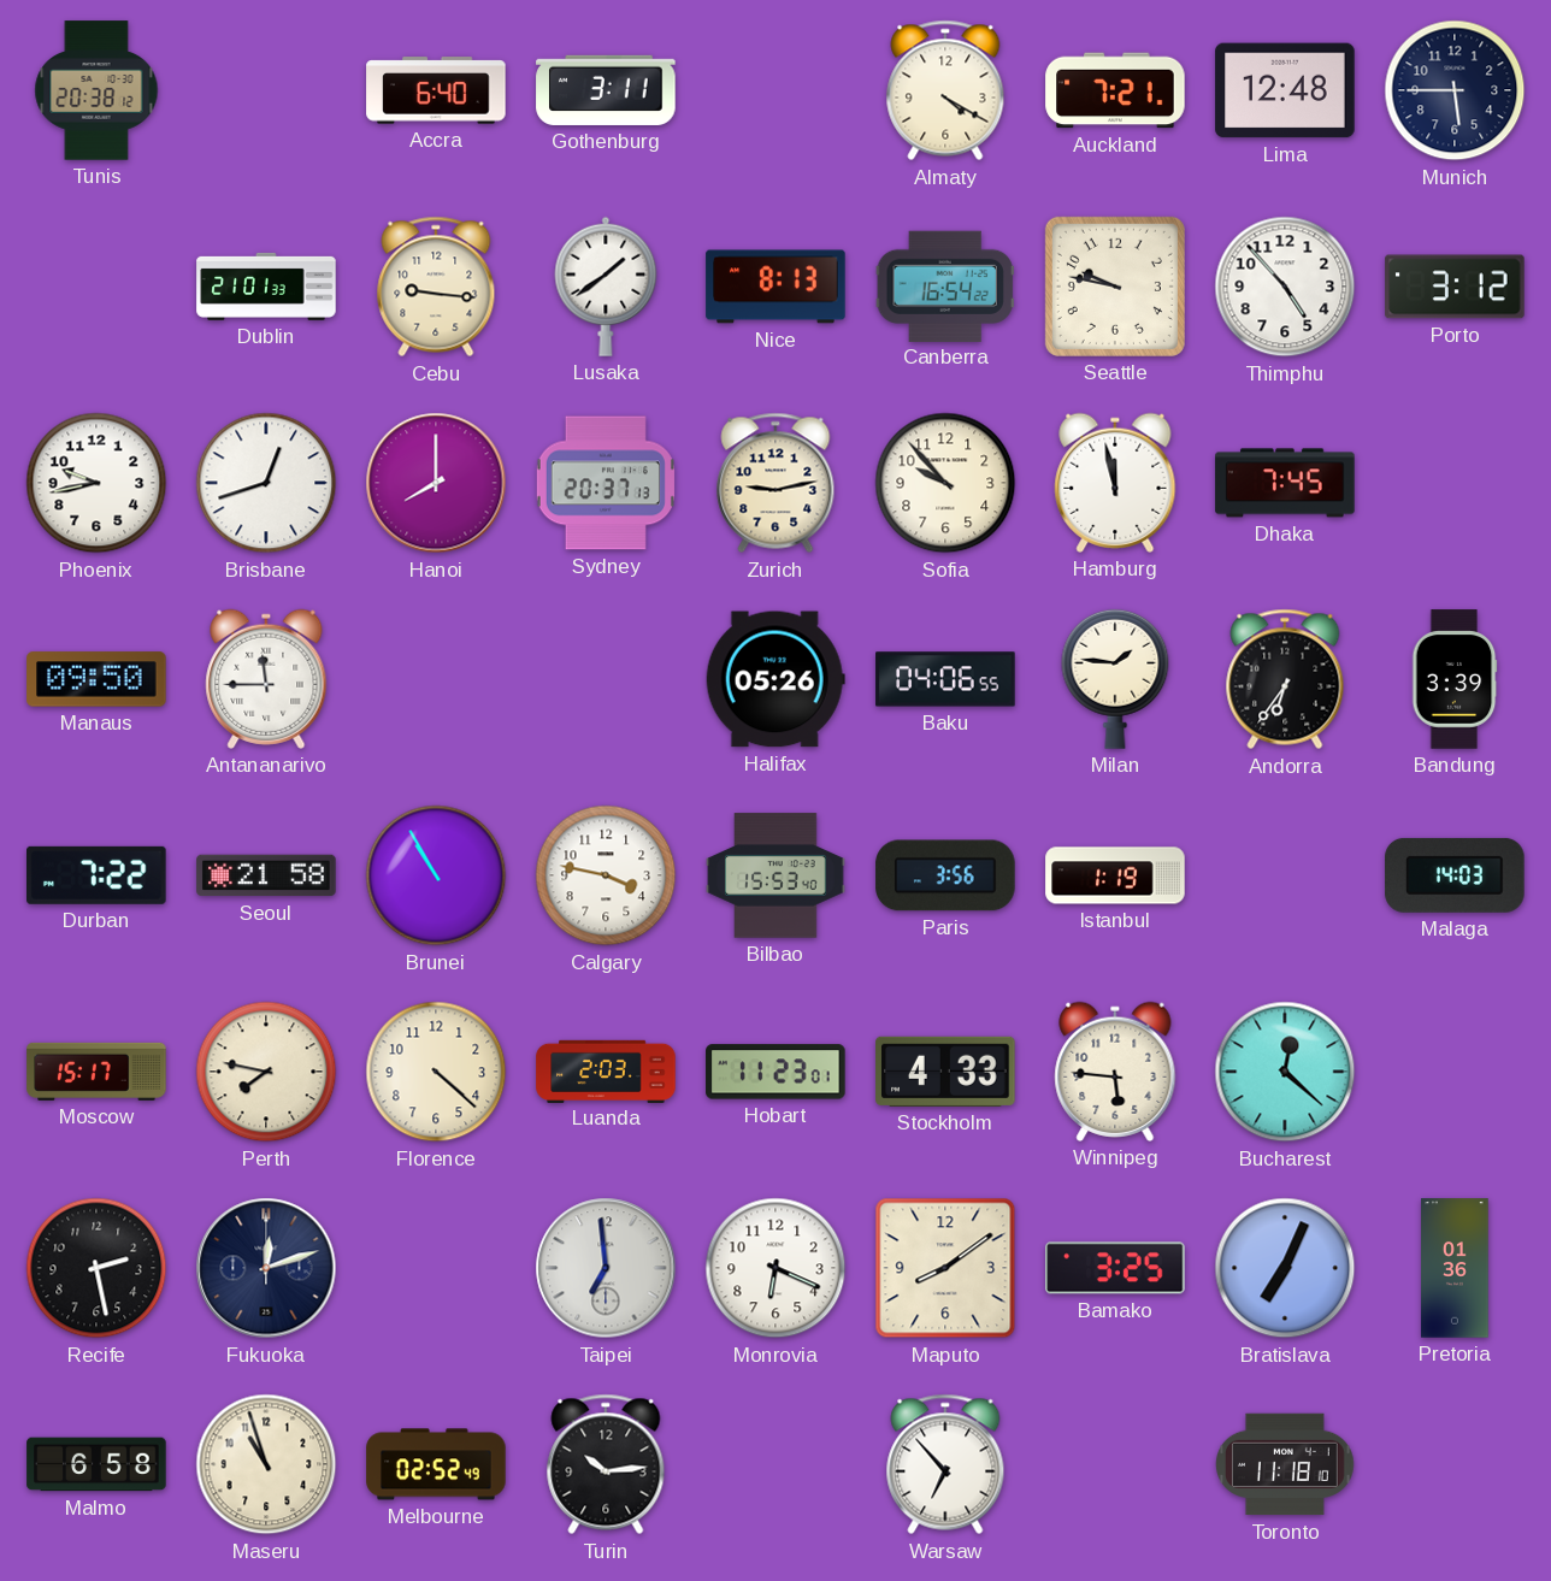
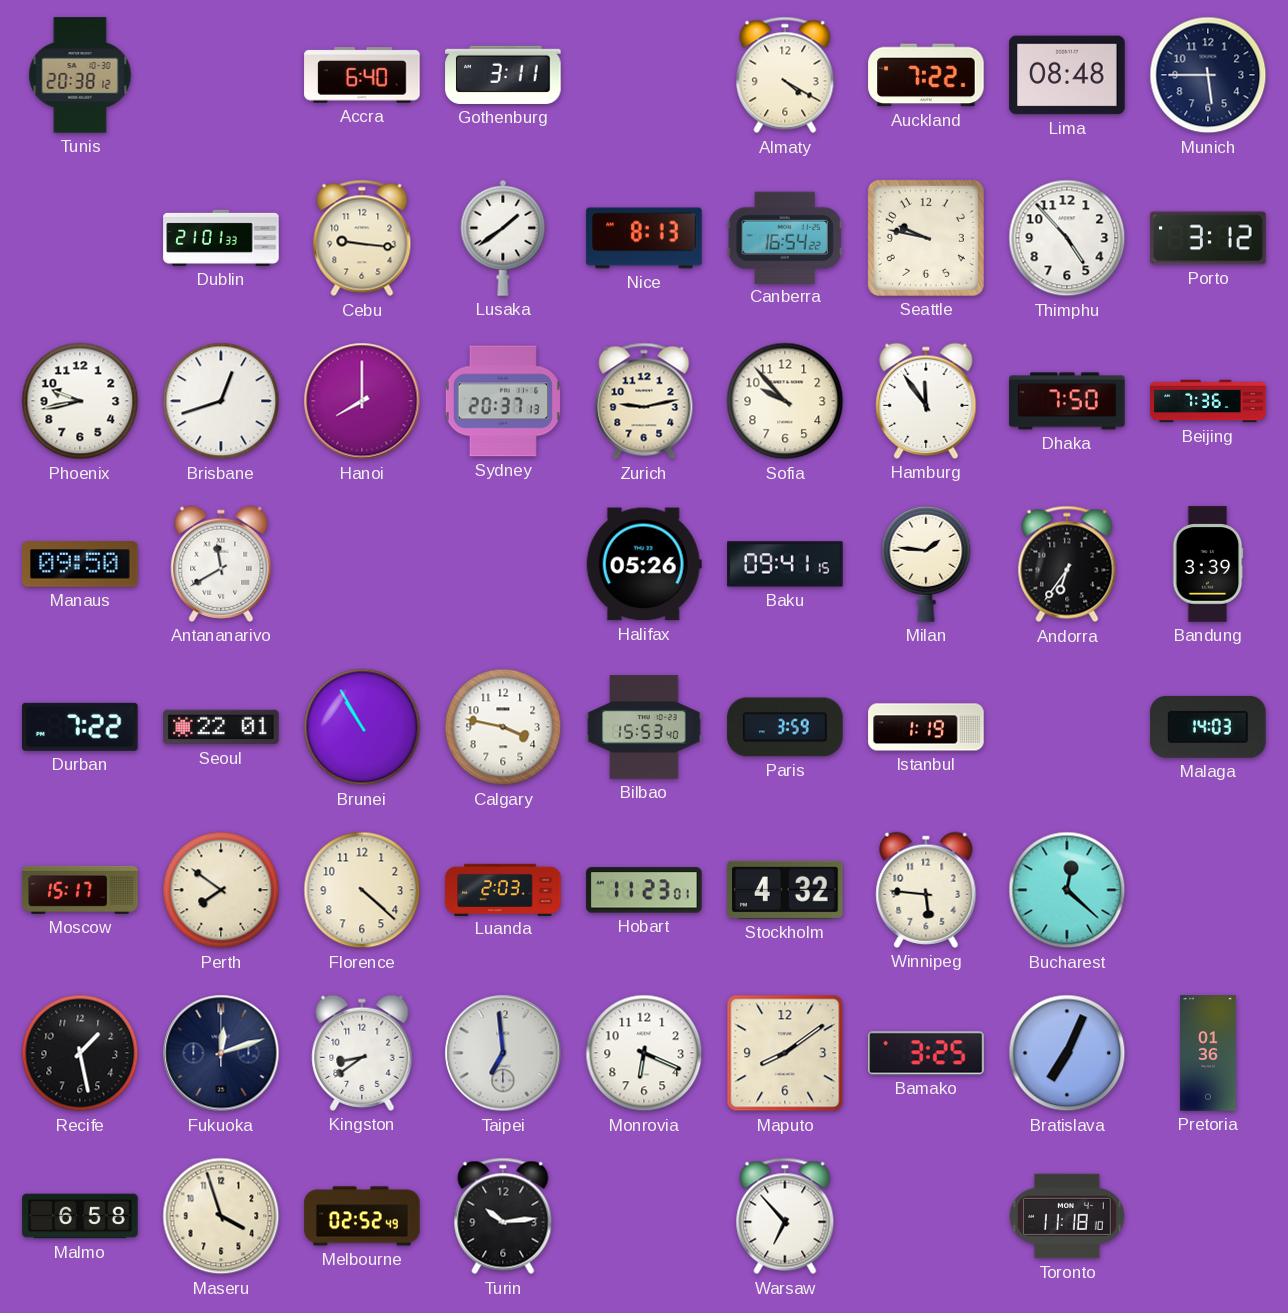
Auckland: 7:21 -> 7:22 (926, 75)
Lima: 12:48 -> 08:48 (1067, 75)
Hamburg: 11:58 -> 11:54 (926, 401)
Dhaka: 7:45 -> 7:50 (1067, 401)
Beijing: none -> 7:36 (1208, 401)
Antananarivo: 11:45 -> 11:40 (221, 564)
Baku: 04:06 -> 09:41 (785, 564)
Seoul: 21:58 -> 22:01 (221, 727)
Paris: 3:56 -> 3:59 (785, 727)
Perth: 7:47 -> 7:51 (221, 890)
Stockholm: 4:33 -> 4:32 (785, 890)
Recife: 2:28 -> 1:28 (80, 1053)
Kingston: none -> 8:39 (362, 1053)
Maseru: 10:57 -> 3:57 (221, 1216)
